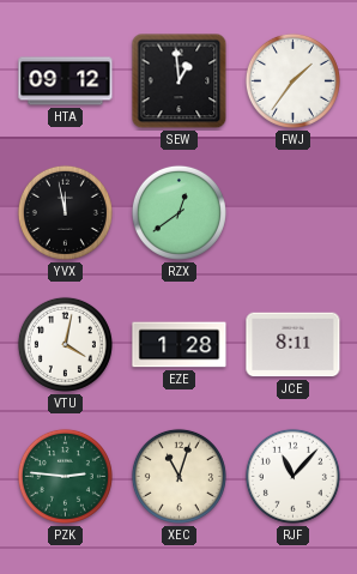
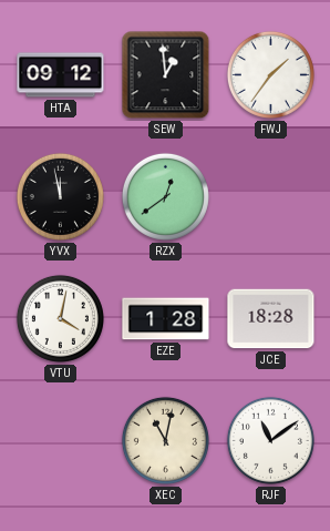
JCE: 8:11 -> 18:28 (271, 319)
PZK: 2:46 -> none (65, 476)
XEC: 11:03 -> 11:02 (165, 440)
RJF: 11:07 -> 11:09 (270, 440)
